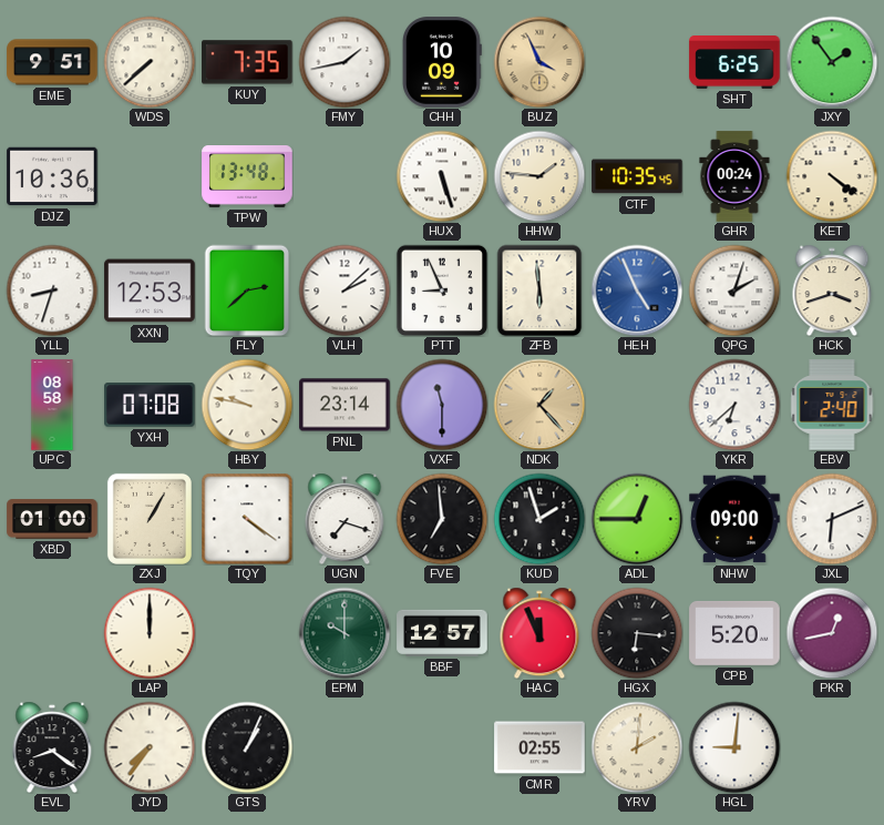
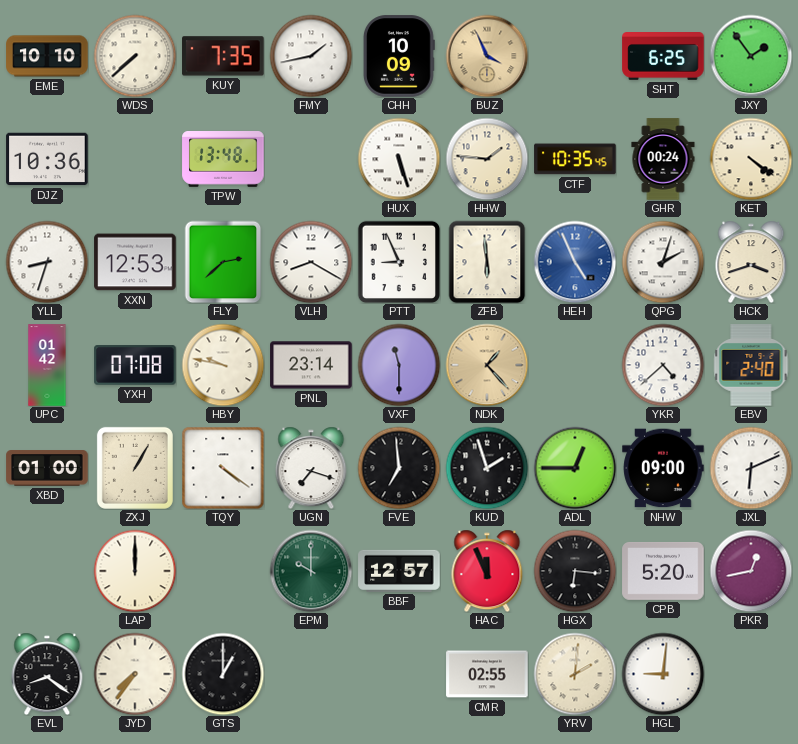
EME: 9:51 -> 10:10 (47, 56)
VLH: 2:08 -> 8:20 (311, 262)
UPC: 08:58 -> 01:42 (47, 365)
YKR: 6:38 -> 4:38 (663, 365)
GTS: 1:04 -> 1:00 (223, 674)
